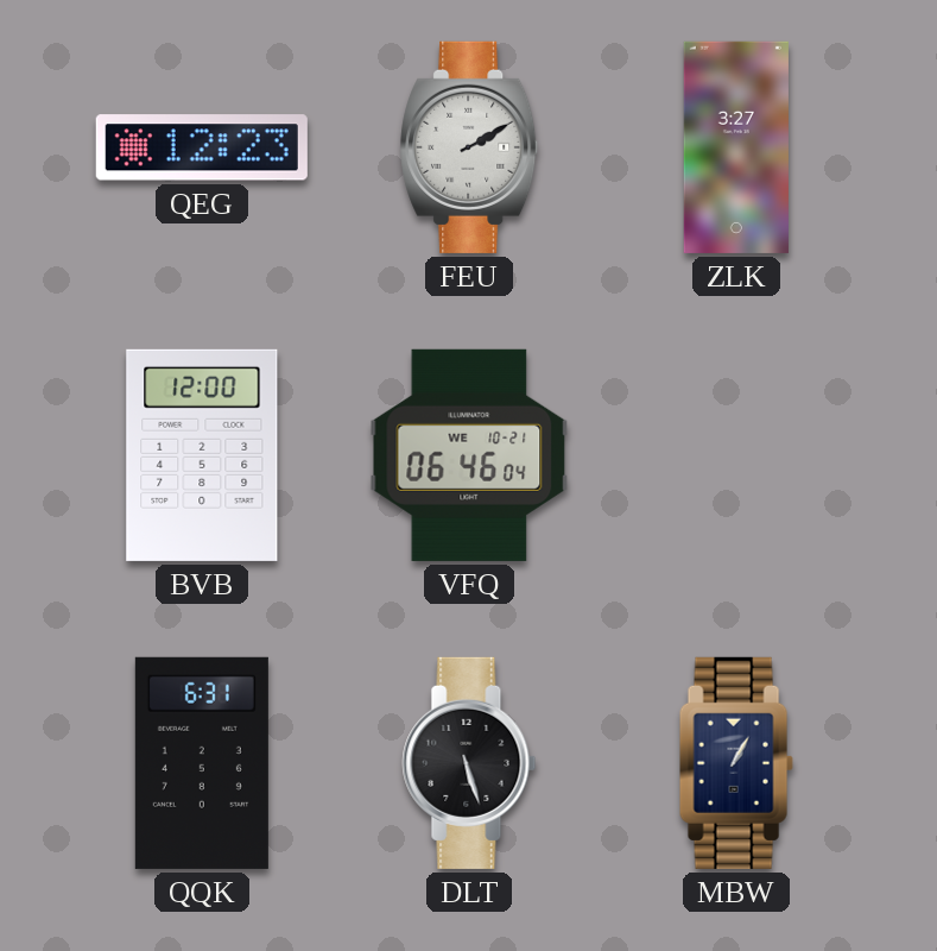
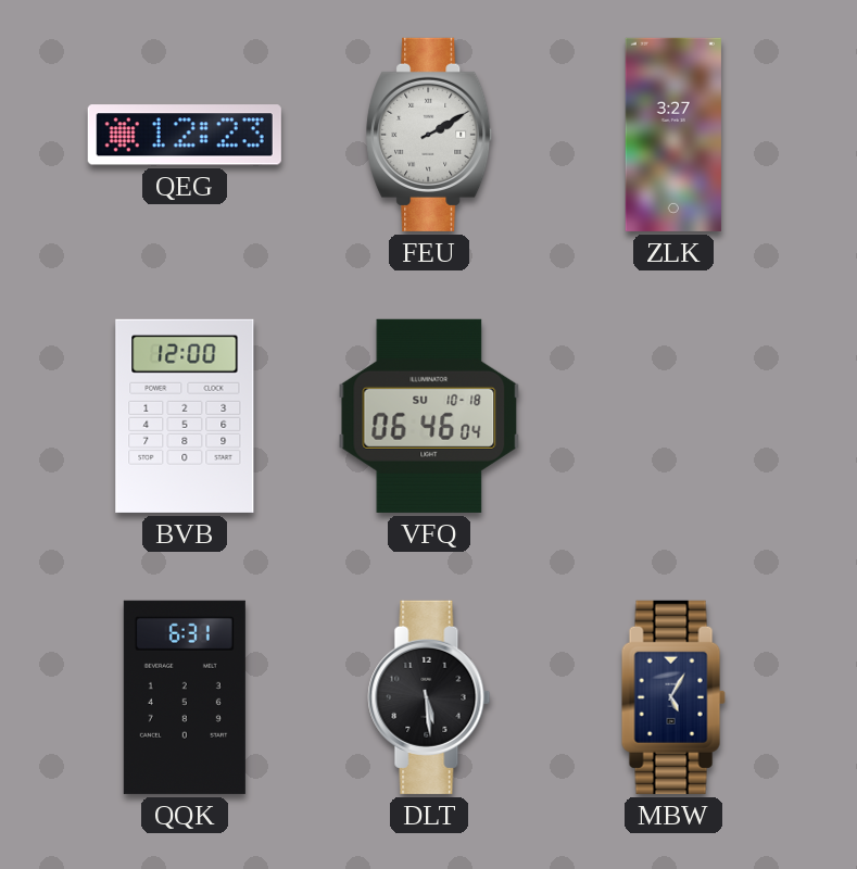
VFQ date: WE 10-21 -> SU 10-18 (429, 416)
DLT: 5:27 -> 5:29 (429, 697)
MBW: 1:05 -> 5:05 (673, 697)
